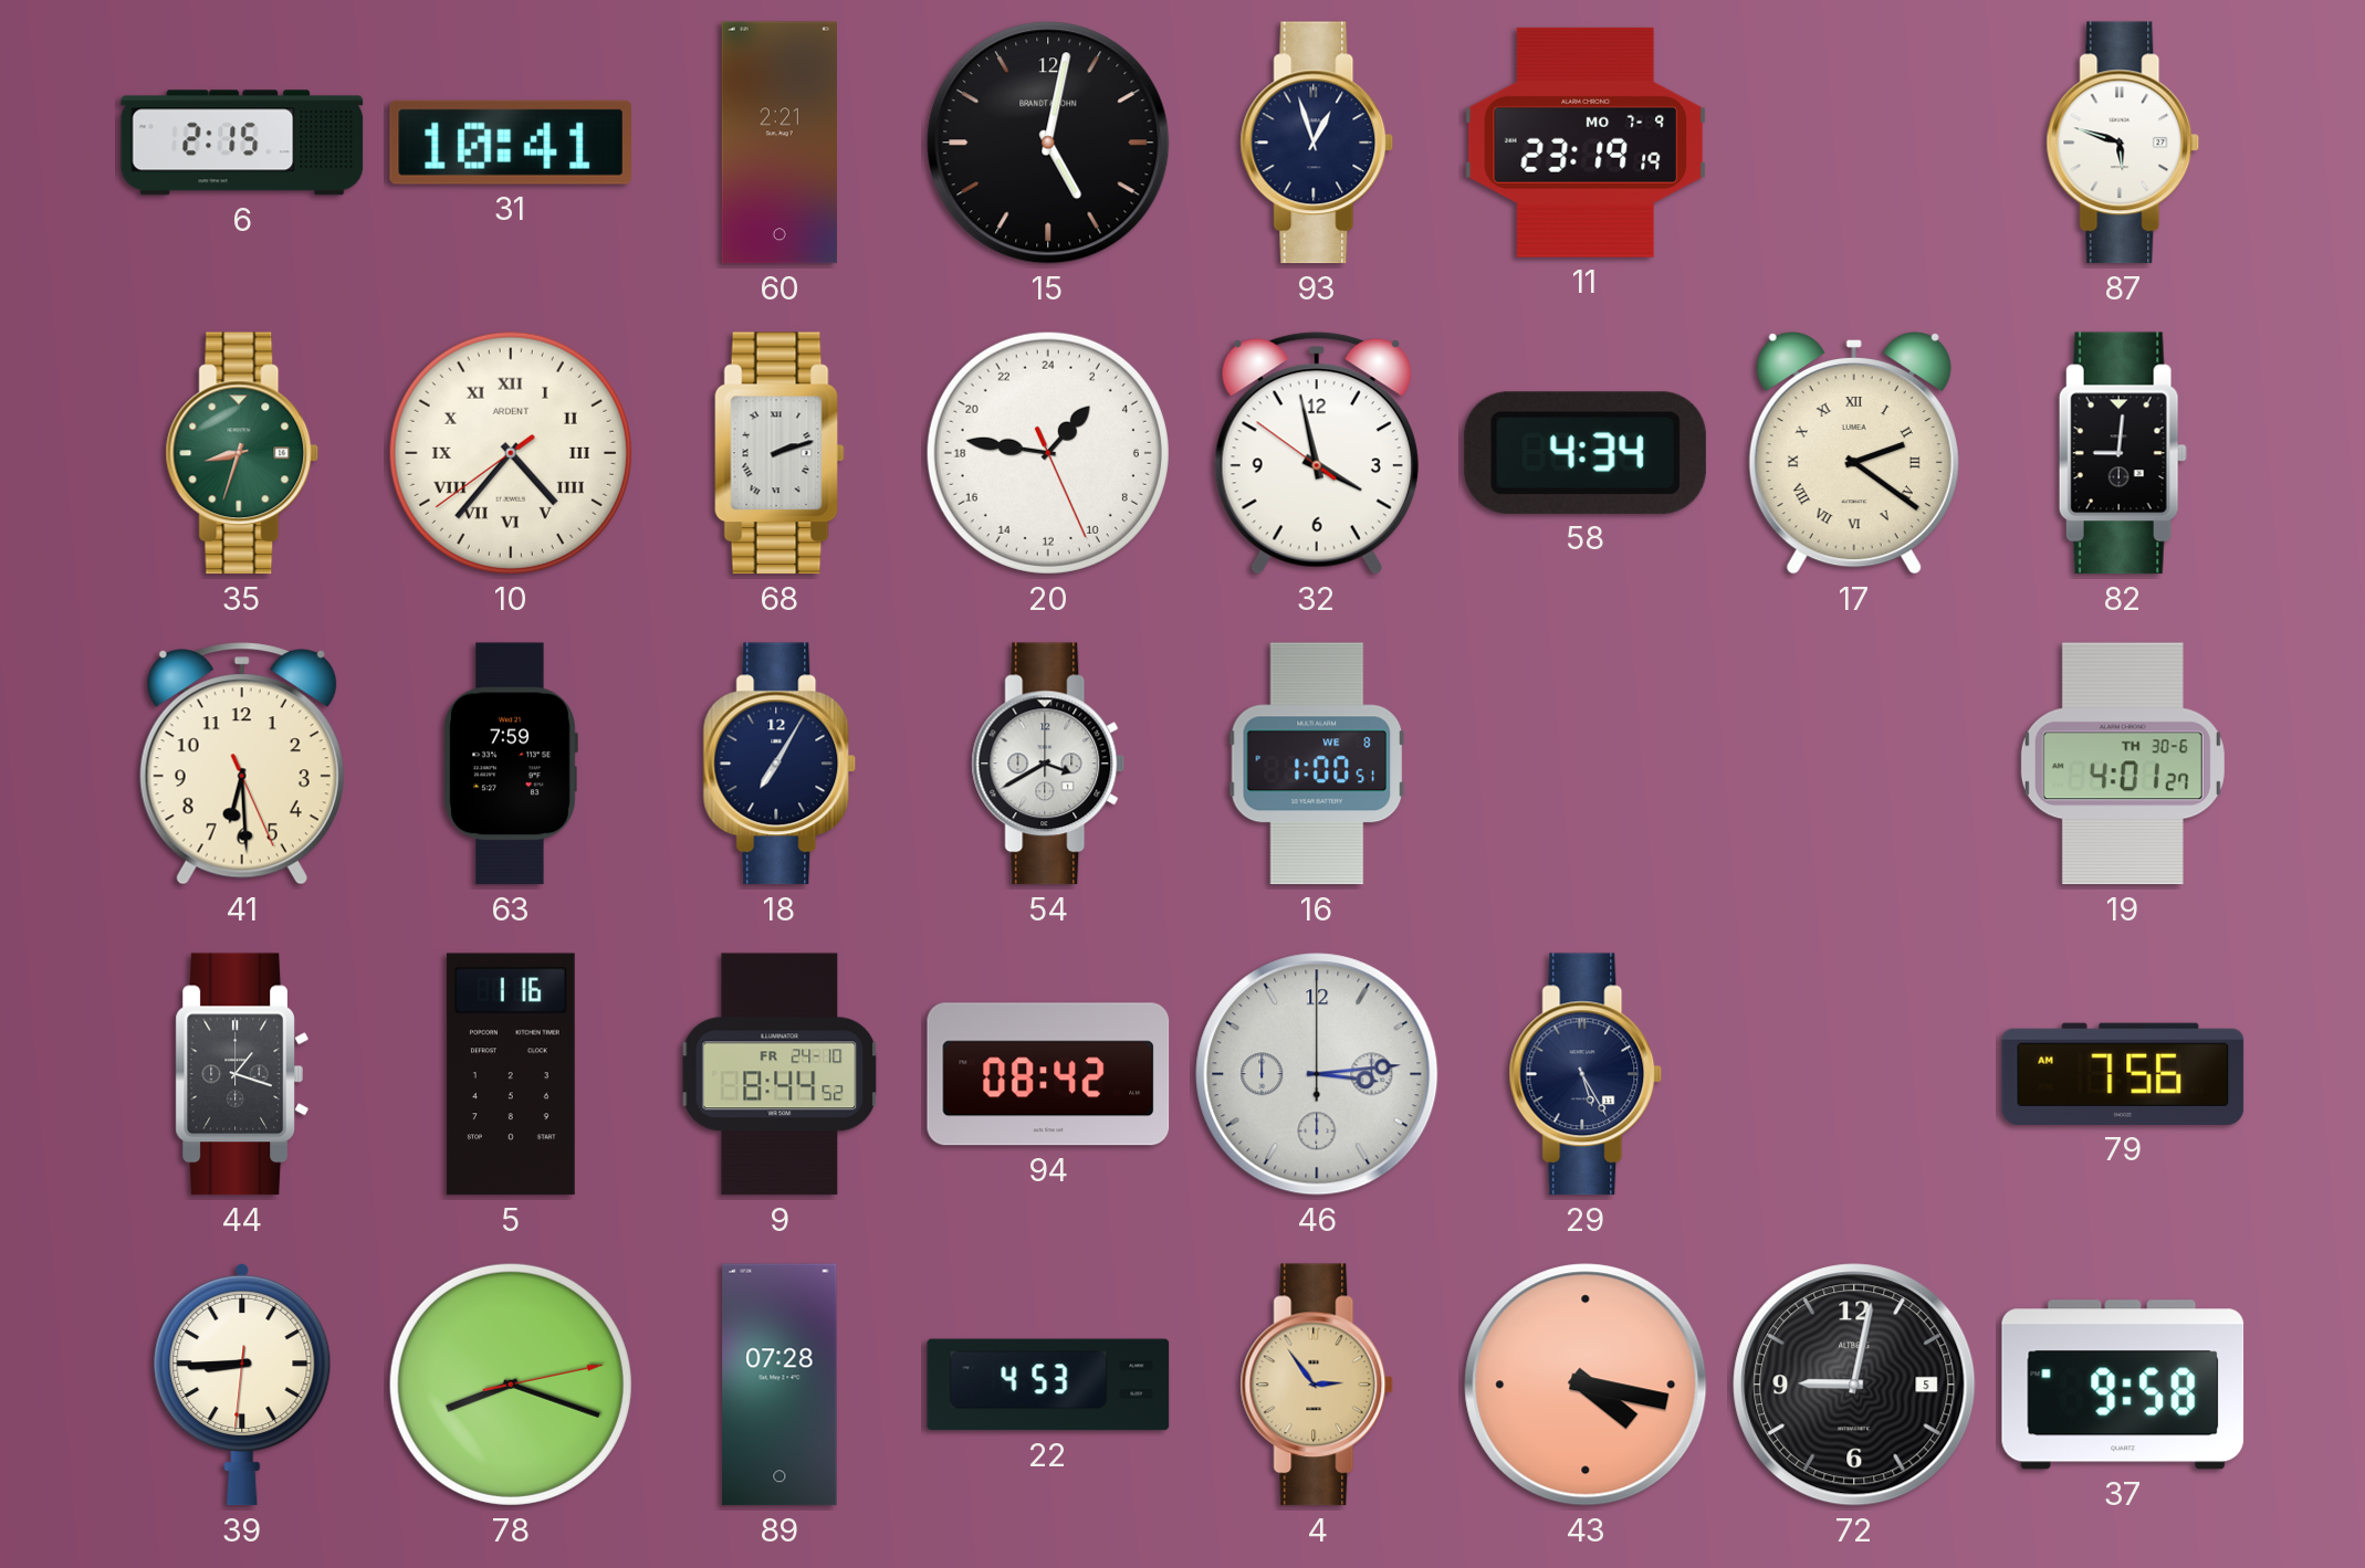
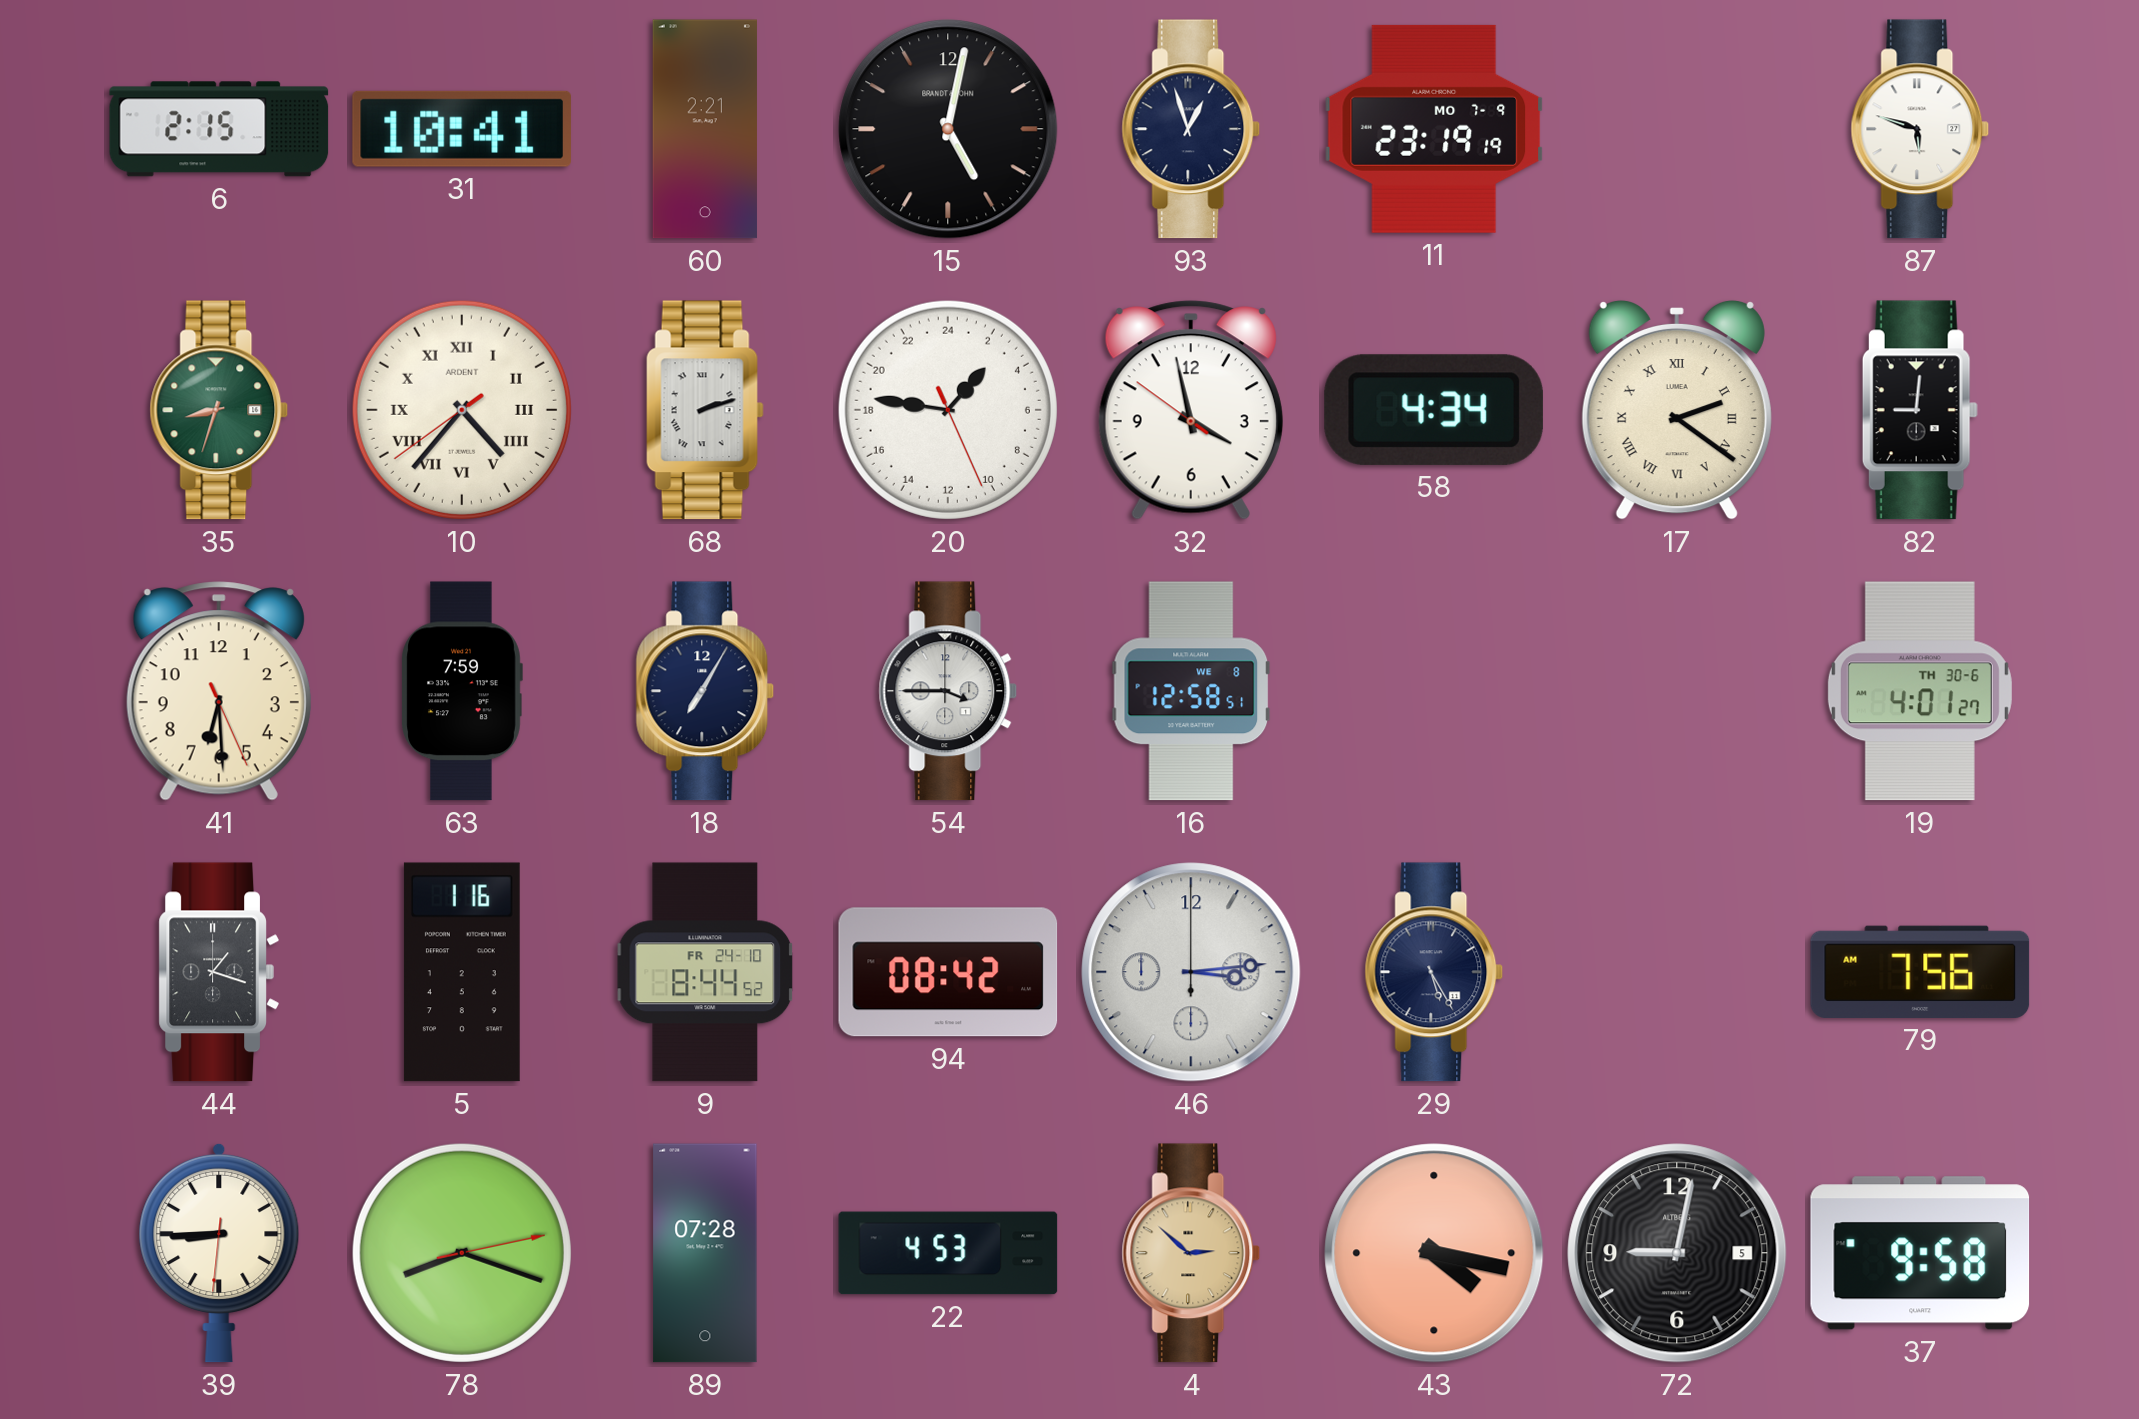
54: 3:40 -> 3:45 (948, 691)
16: 1:00 -> 12:58 (1191, 691)
4: 2:54 -> 2:52 (1191, 1253)
